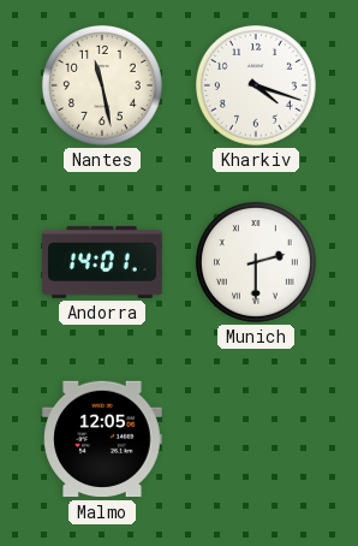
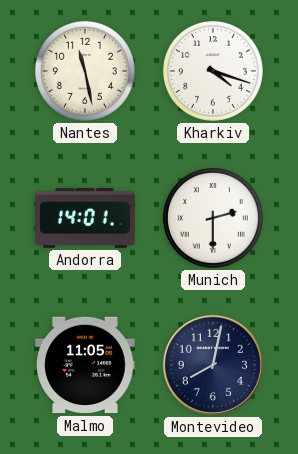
Malmo: 12:05 -> 11:05 (85, 365)
Montevideo: none -> 8:02 (213, 365)
